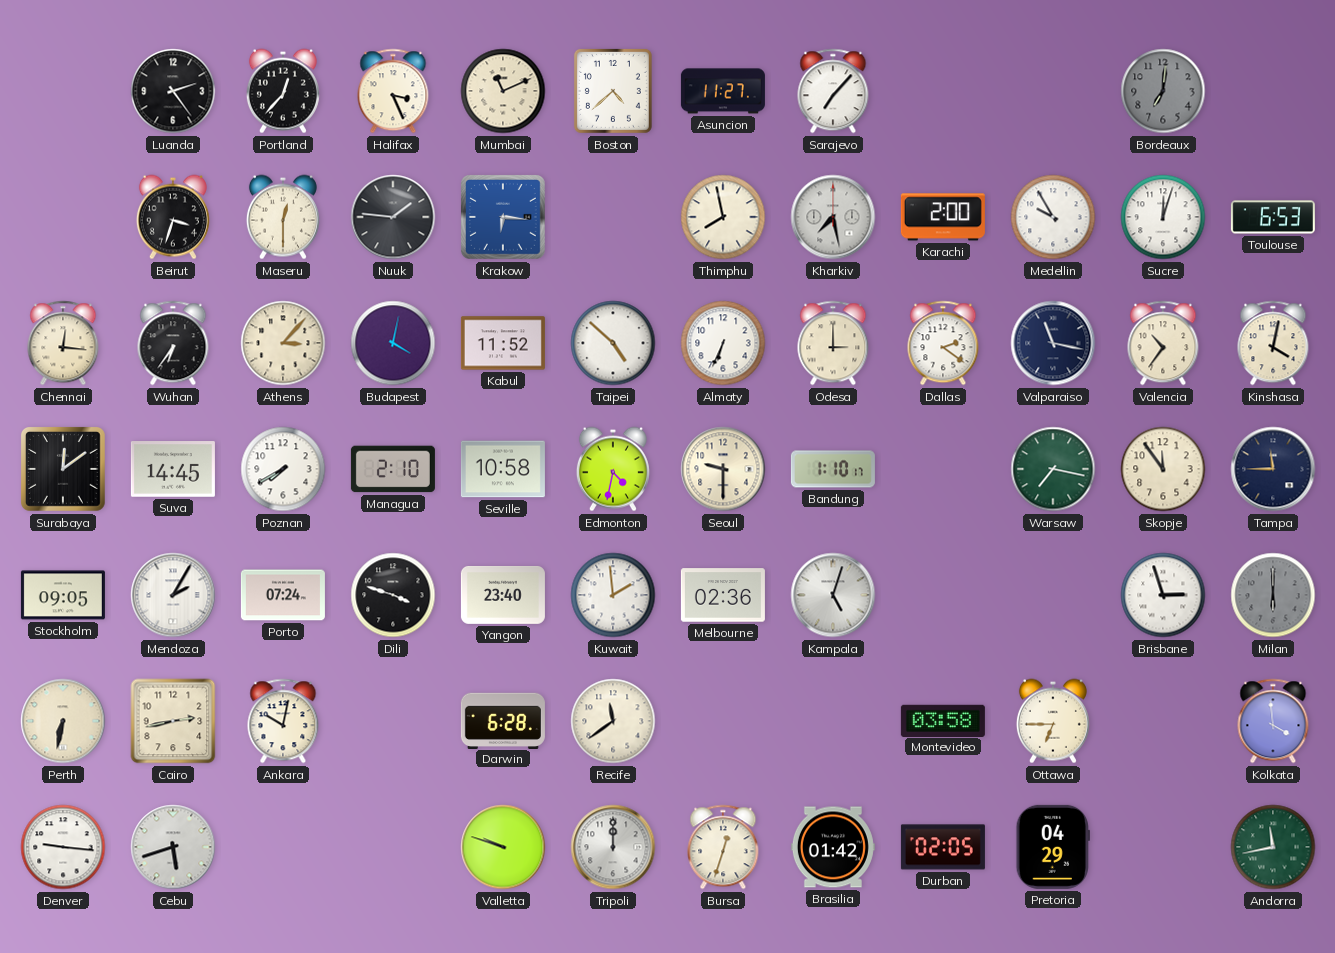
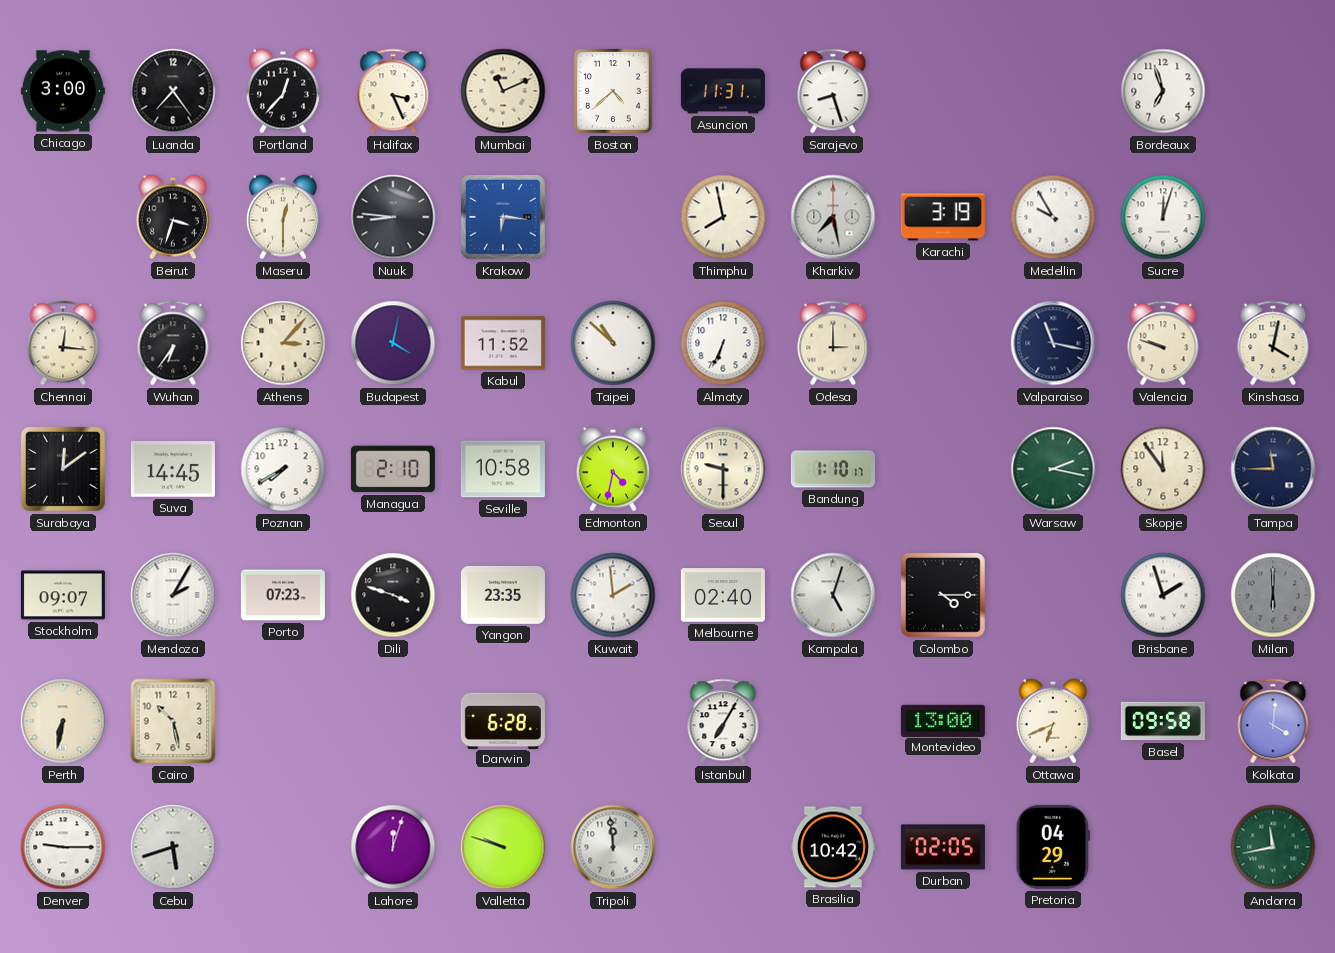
Chicago: none -> 3:00 (63, 91)
Luanda: 2:24 -> 7:24 (173, 91)
Asuncion: 11:27 -> 11:31 (723, 91)
Sarajevo: 7:07 -> 8:27 (833, 91)
Bordeaux: 7:01 -> 6:57 (1163, 91)
Bordeaux dial: grey -> white (1163, 91)
Nuuk: 1:46 -> 8:46 (393, 217)
Karachi: 2:00 -> 3:19 (943, 217)
Toulouse: 6:53 -> none (1273, 217)
Taipei: 4:52 -> 10:52 (613, 343)
Dallas: 2:21 -> none (943, 343)
Valencia: 10:36 -> 9:48 (1163, 343)
Warsaw: 7:17 -> 2:17 (1053, 469)
Stockholm: 09:05 -> 09:07 (63, 595)
Porto: 07:24 -> 07:23 (283, 595)
Yangon: 23:40 -> 23:35 (503, 595)
Melbourne: 02:36 -> 02:40 (723, 595)
Colombo: none -> 4:15 (943, 595)
Brisbane: 2:57 -> 1:57 (1163, 595)
Cairo: 2:43 -> 10:28 (173, 721)
Ankara: 10:02 -> none (283, 721)
Recife: 11:39 -> none (613, 721)
Istanbul: none -> 7:05 (723, 721)
Montevideo: 03:58 -> 13:00 (943, 720)
Ottawa: 6:45 -> 6:41 (1053, 721)
Basel: none -> 09:58 (1163, 721)
Kolkata: 3:59 -> 4:01 (1273, 721)
Denver: 9:16 -> 9:15 (63, 847)
Lahore: none -> 12:03 (393, 847)
Tripoli: 12:00 -> 11:59 (613, 847)
Bursa: 12:33 -> none (723, 847)
Brasilia: 01:42 -> 10:42 (833, 847)
